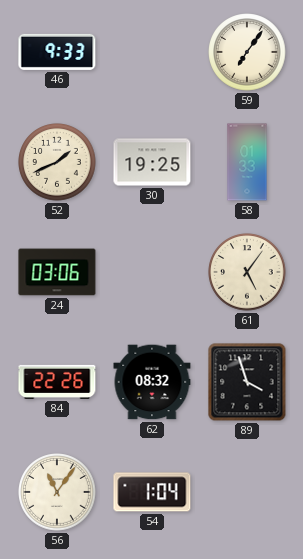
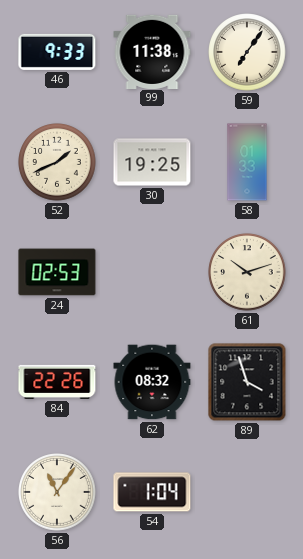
99: none -> 11:38 (152, 51)
24: 03:06 -> 02:53 (57, 272)
61: 5:06 -> 10:12 (247, 272)
